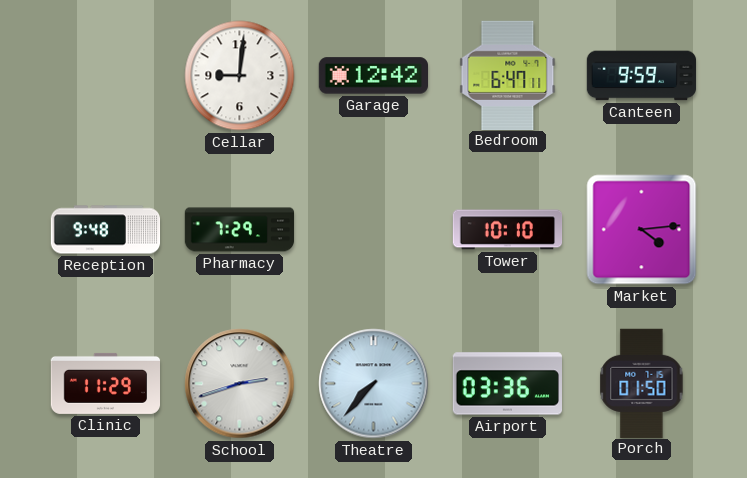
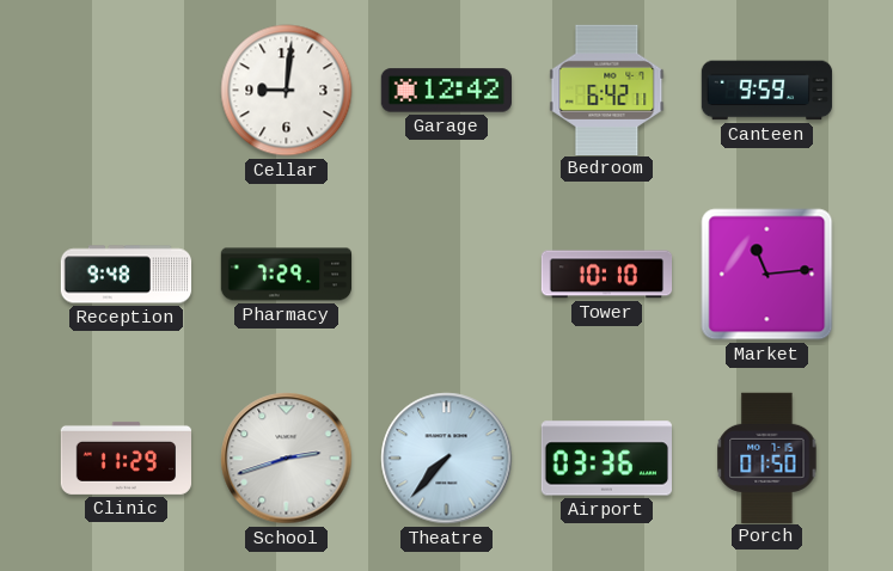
Bedroom: 6:47 -> 6:42 (607, 90)
Market: 4:14 -> 11:14 (767, 275)
